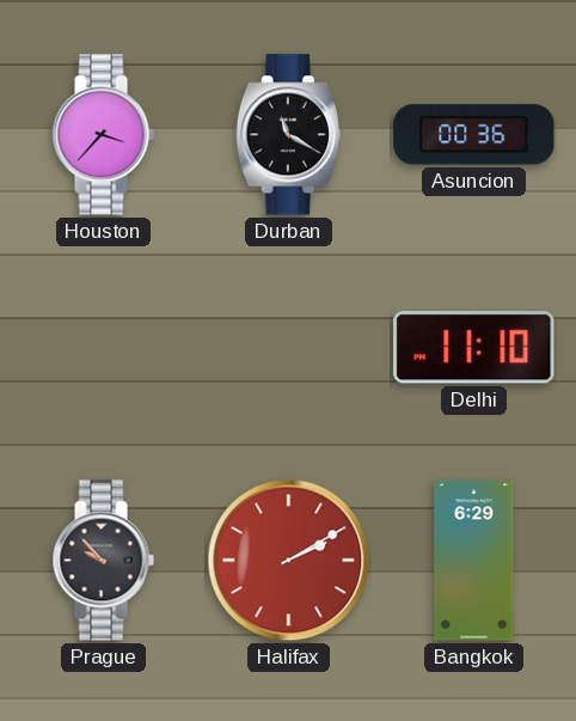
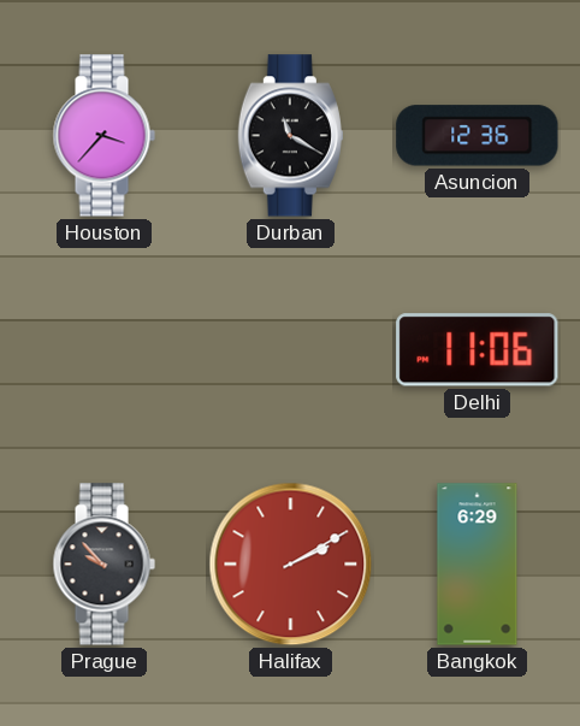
Asuncion: 00:36 -> 12:36 (478, 136)
Delhi: 11:10 -> 11:06 (478, 350)
